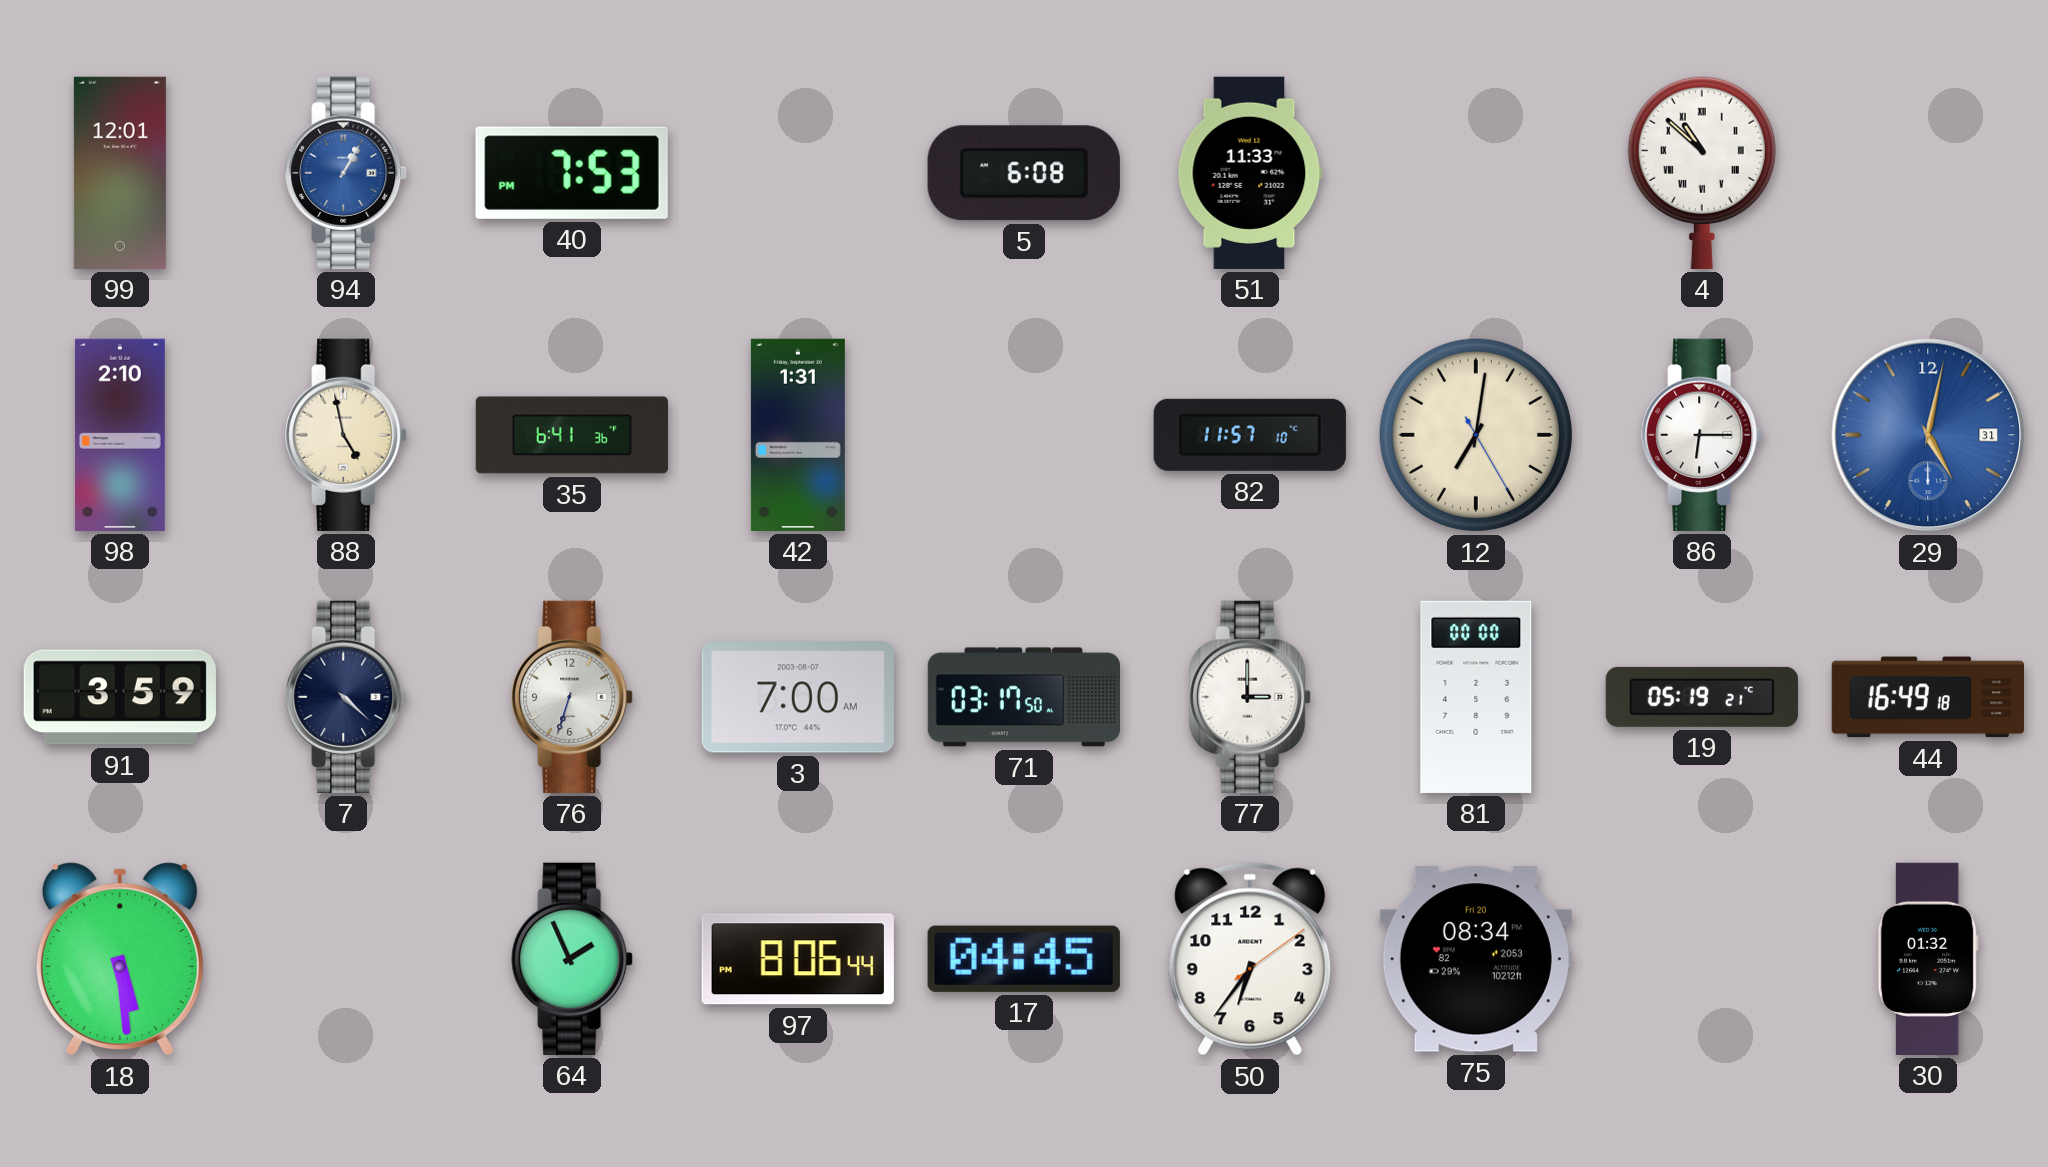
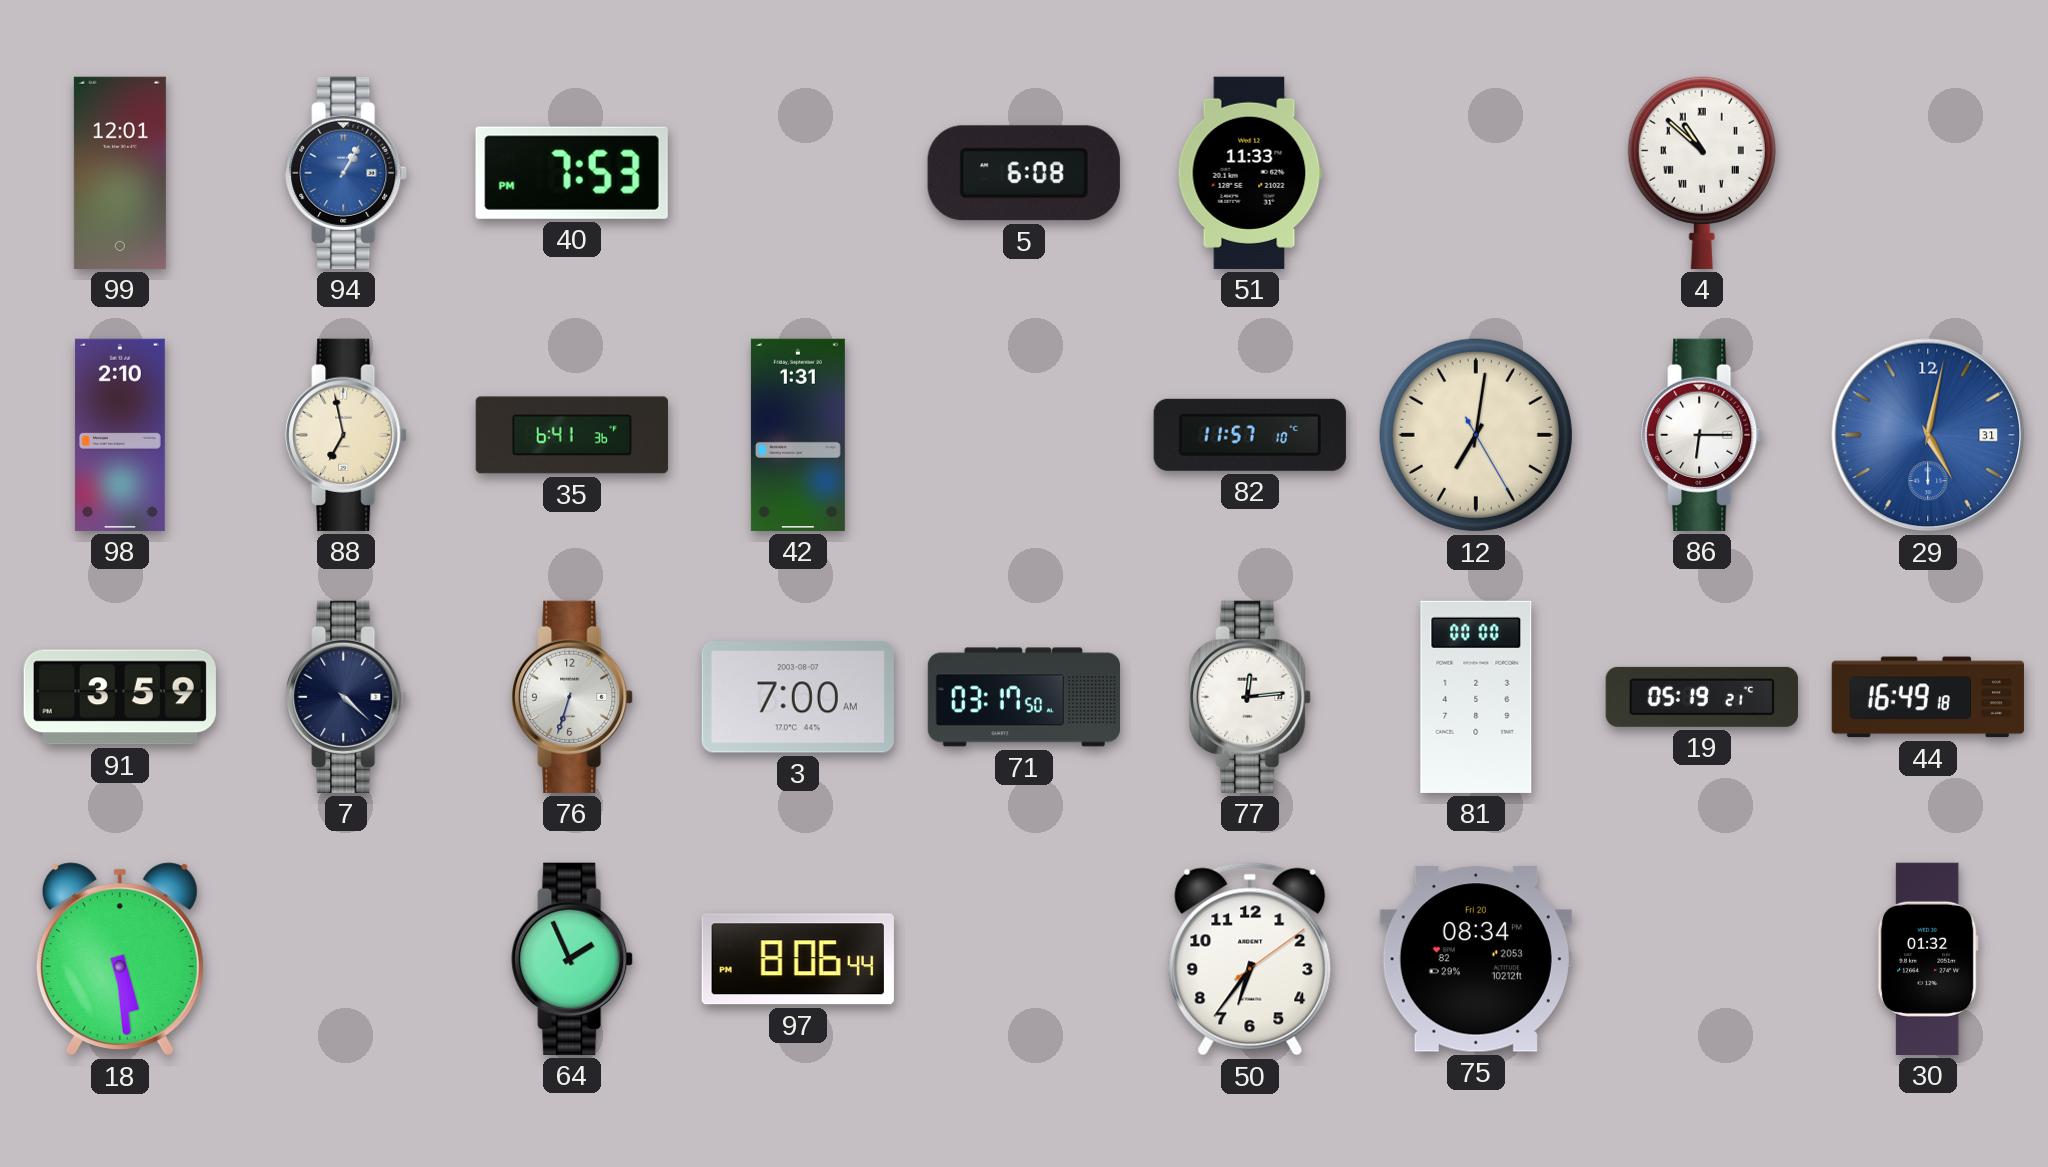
88: 4:58 -> 6:58 (346, 435)
77: 3:00 -> 12:14 (1250, 697)
17: 04:45 -> none (1024, 959)
